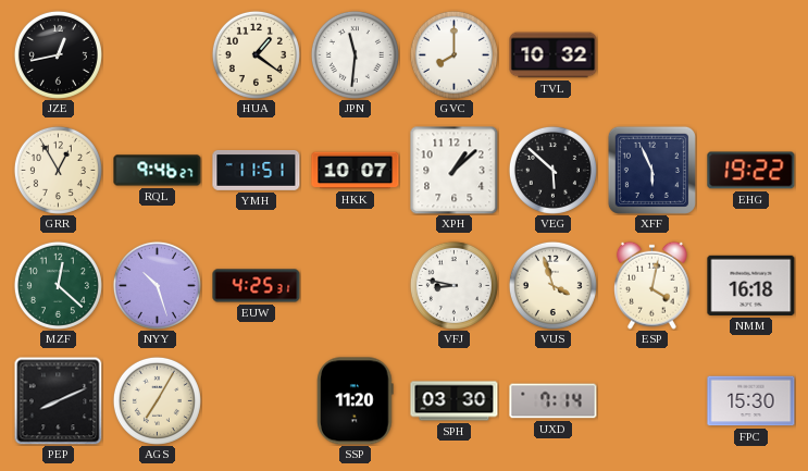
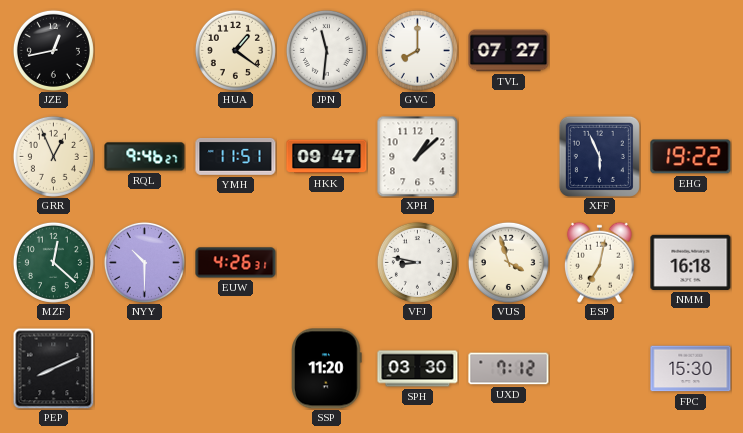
TVL: 10:32 -> 07:27 (509, 51)
GRR: 12:55 -> 12:56 (53, 156)
HKK: 10:07 -> 09:47 (327, 157)
VEG: 5:52 -> none (552, 170)
NYY: 10:27 -> 10:30 (144, 262)
EUW: 4:25 -> 4:26 (236, 263)
ESP: 4:02 -> 7:02 (599, 262)
AGS: 7:05 -> none (157, 400)
UXD: 7:14 -> 7:12 (509, 369)
